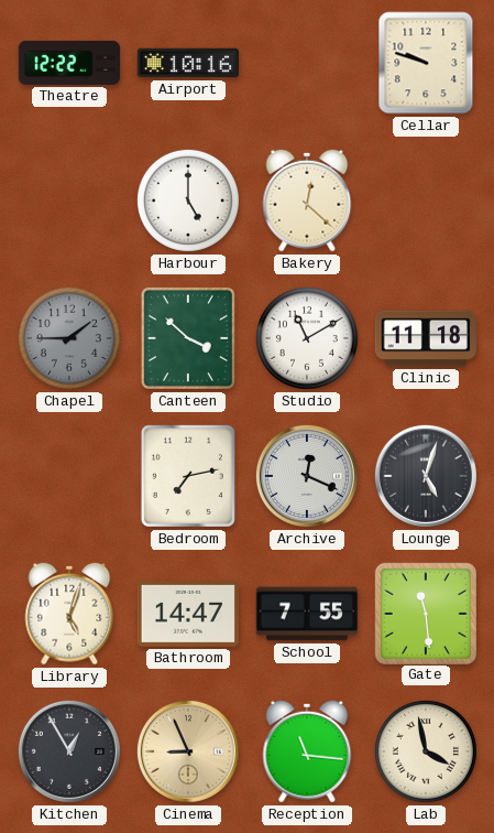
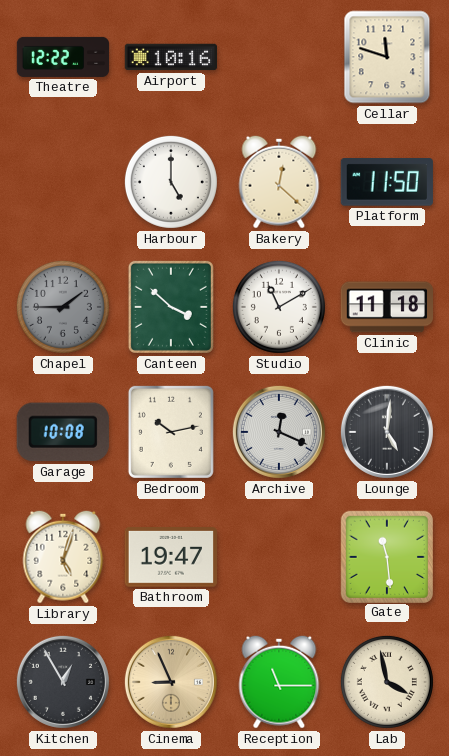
Cellar: 9:48 -> 11:48 (387, 57)
Platform: none -> 11:50 (387, 183)
Garage: none -> 10:08 (63, 432)
Bedroom: 7:13 -> 10:13 (171, 432)
Lounge: 5:03 -> 5:01 (387, 432)
Bathroom: 14:47 -> 19:47 (170, 558)
School: 7:55 -> none (307, 614)
Reception: 11:16 -> 11:15 (279, 682)
